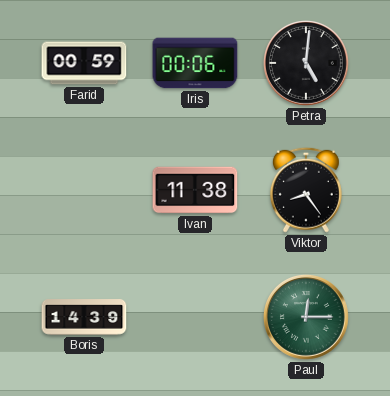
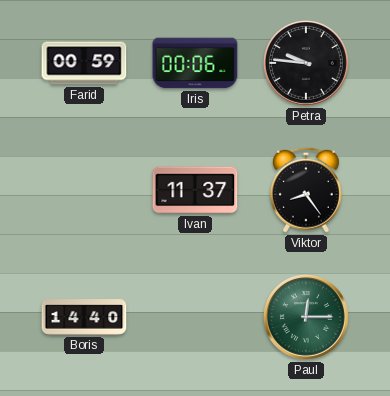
Petra: 5:01 -> 9:46 (307, 64)
Ivan: 11:38 -> 11:37 (195, 190)
Boris: 14:39 -> 14:40 (84, 317)
